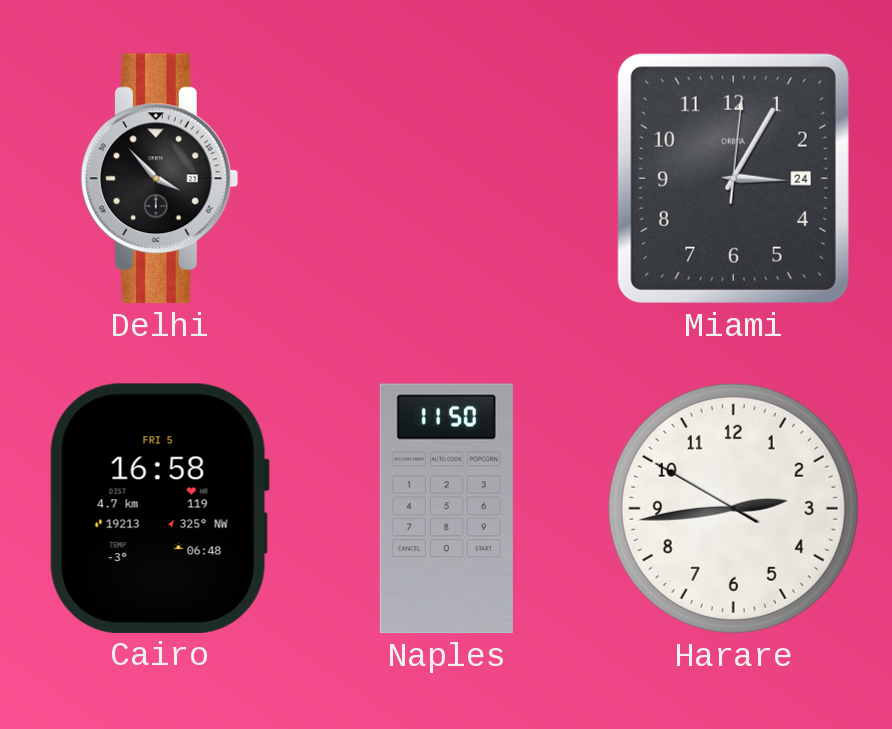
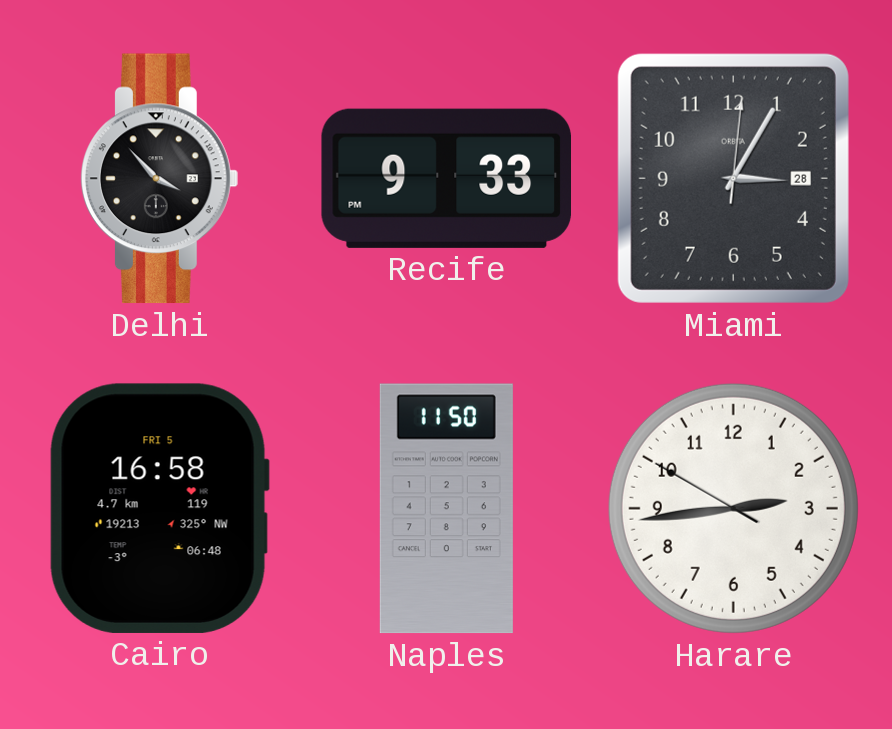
Recife: none -> 9:33 (446, 178)
Miami date: 24 -> 28 (733, 178)
